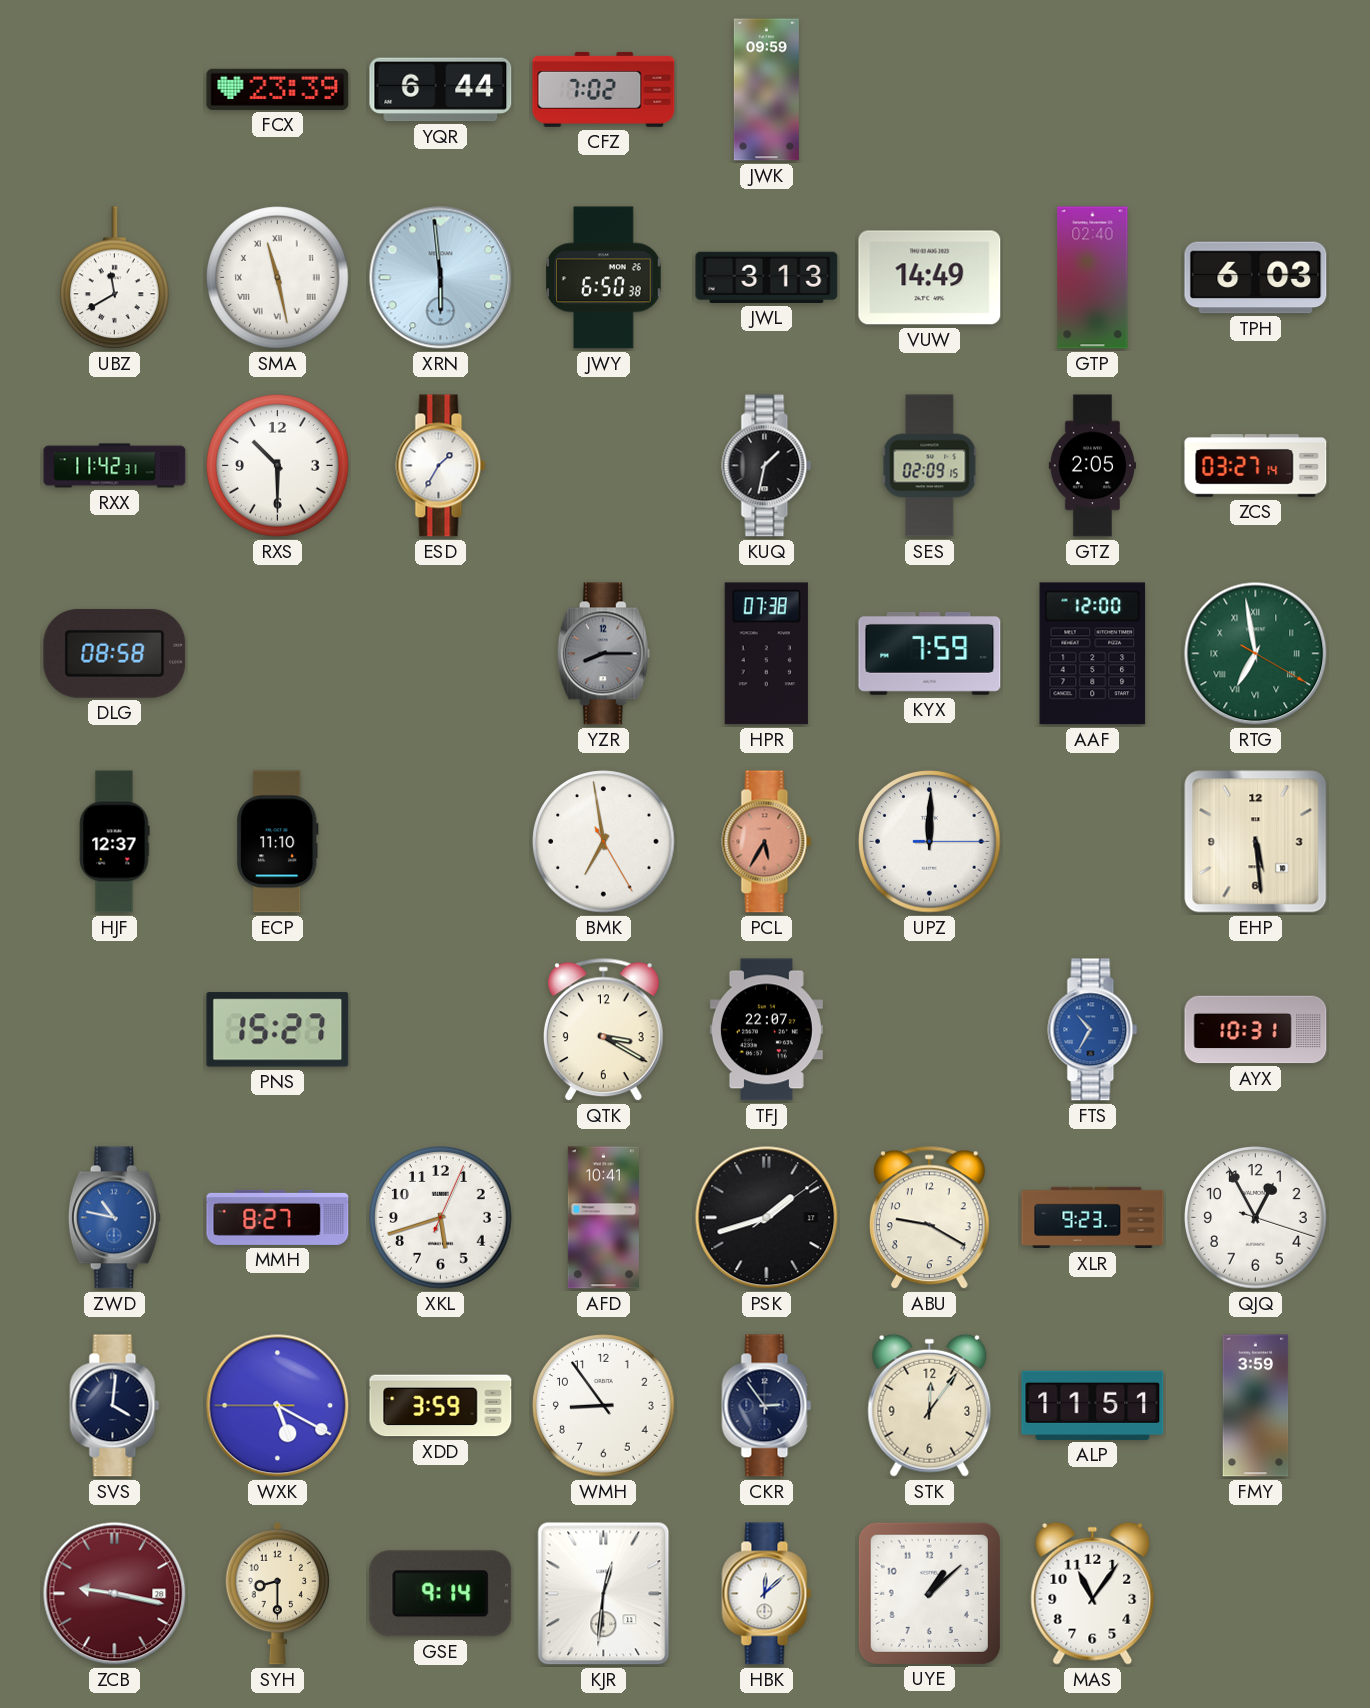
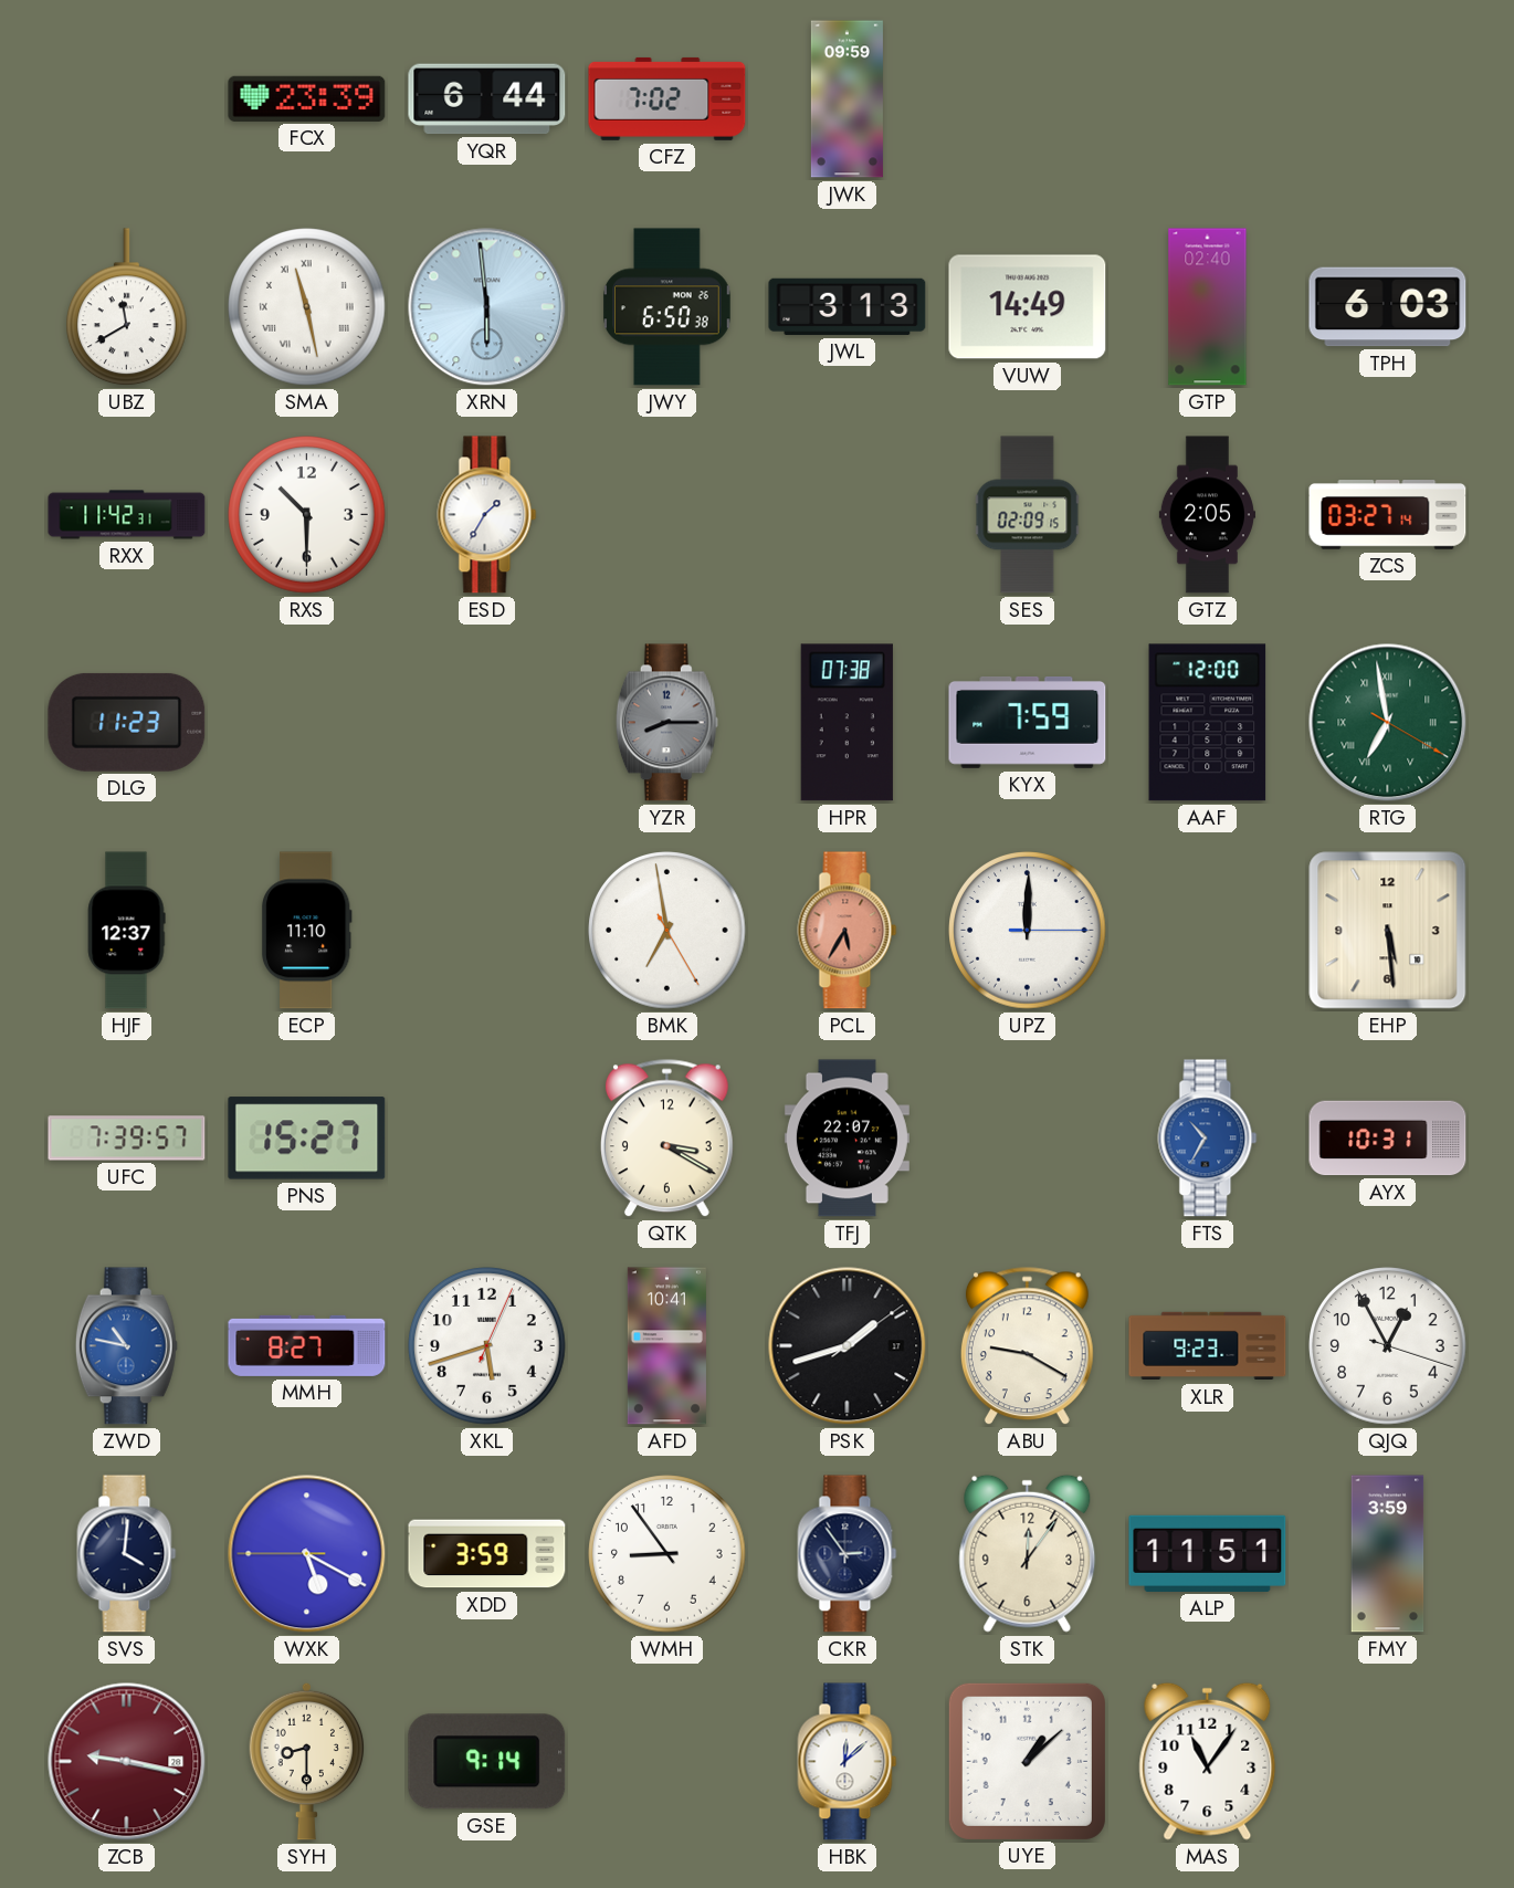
KUQ: 1:32 -> none (767, 466)
DLG: 08:58 -> 11:23 (127, 722)
UFC: none -> 7:39 (127, 1139)
KJR: 12:31 -> none (604, 1594)
